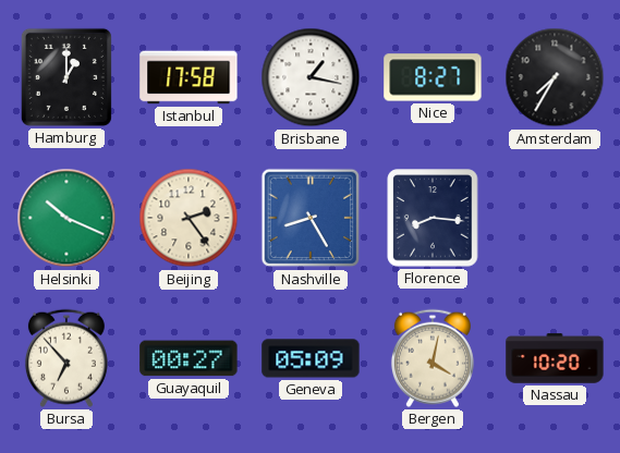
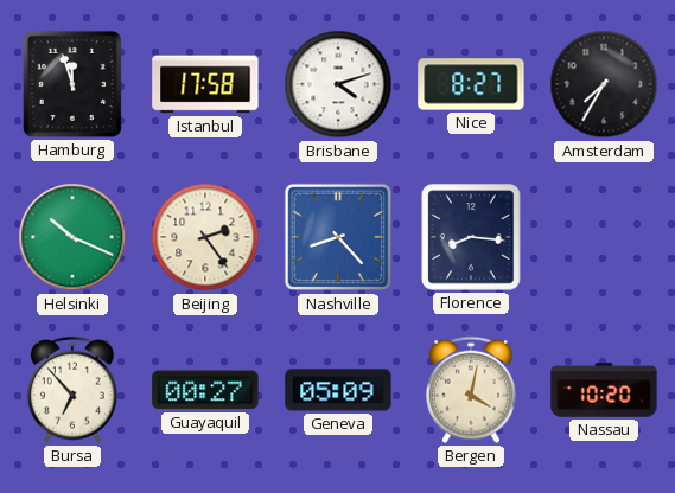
Hamburg: 1:00 -> 11:57 (72, 84)
Brisbane: 1:17 -> 4:12 (338, 84)
Nashville: 8:25 -> 8:23 (338, 237)
